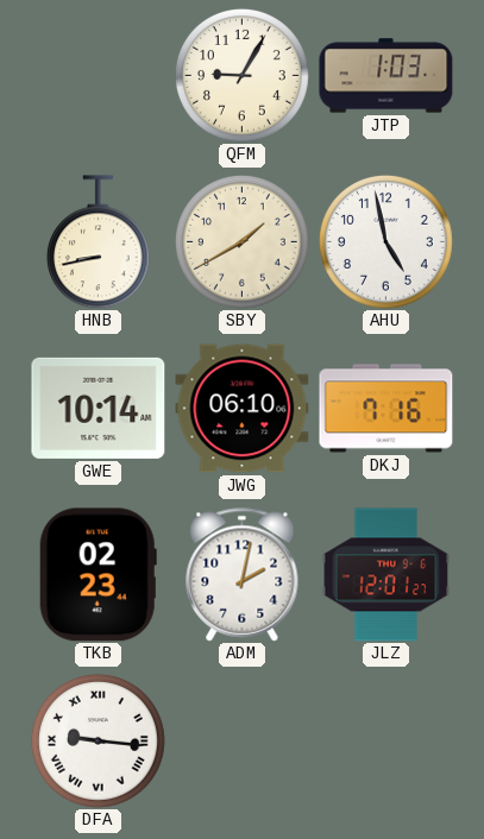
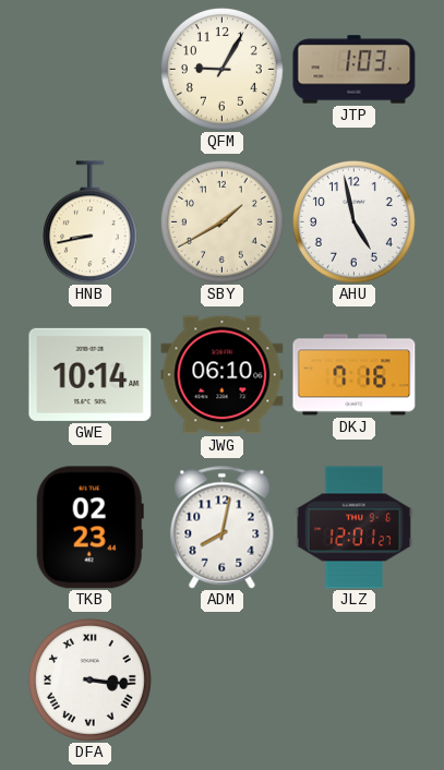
ADM: 2:02 -> 8:02 (223, 528)
DFA: 9:16 -> 3:16 (89, 679)
